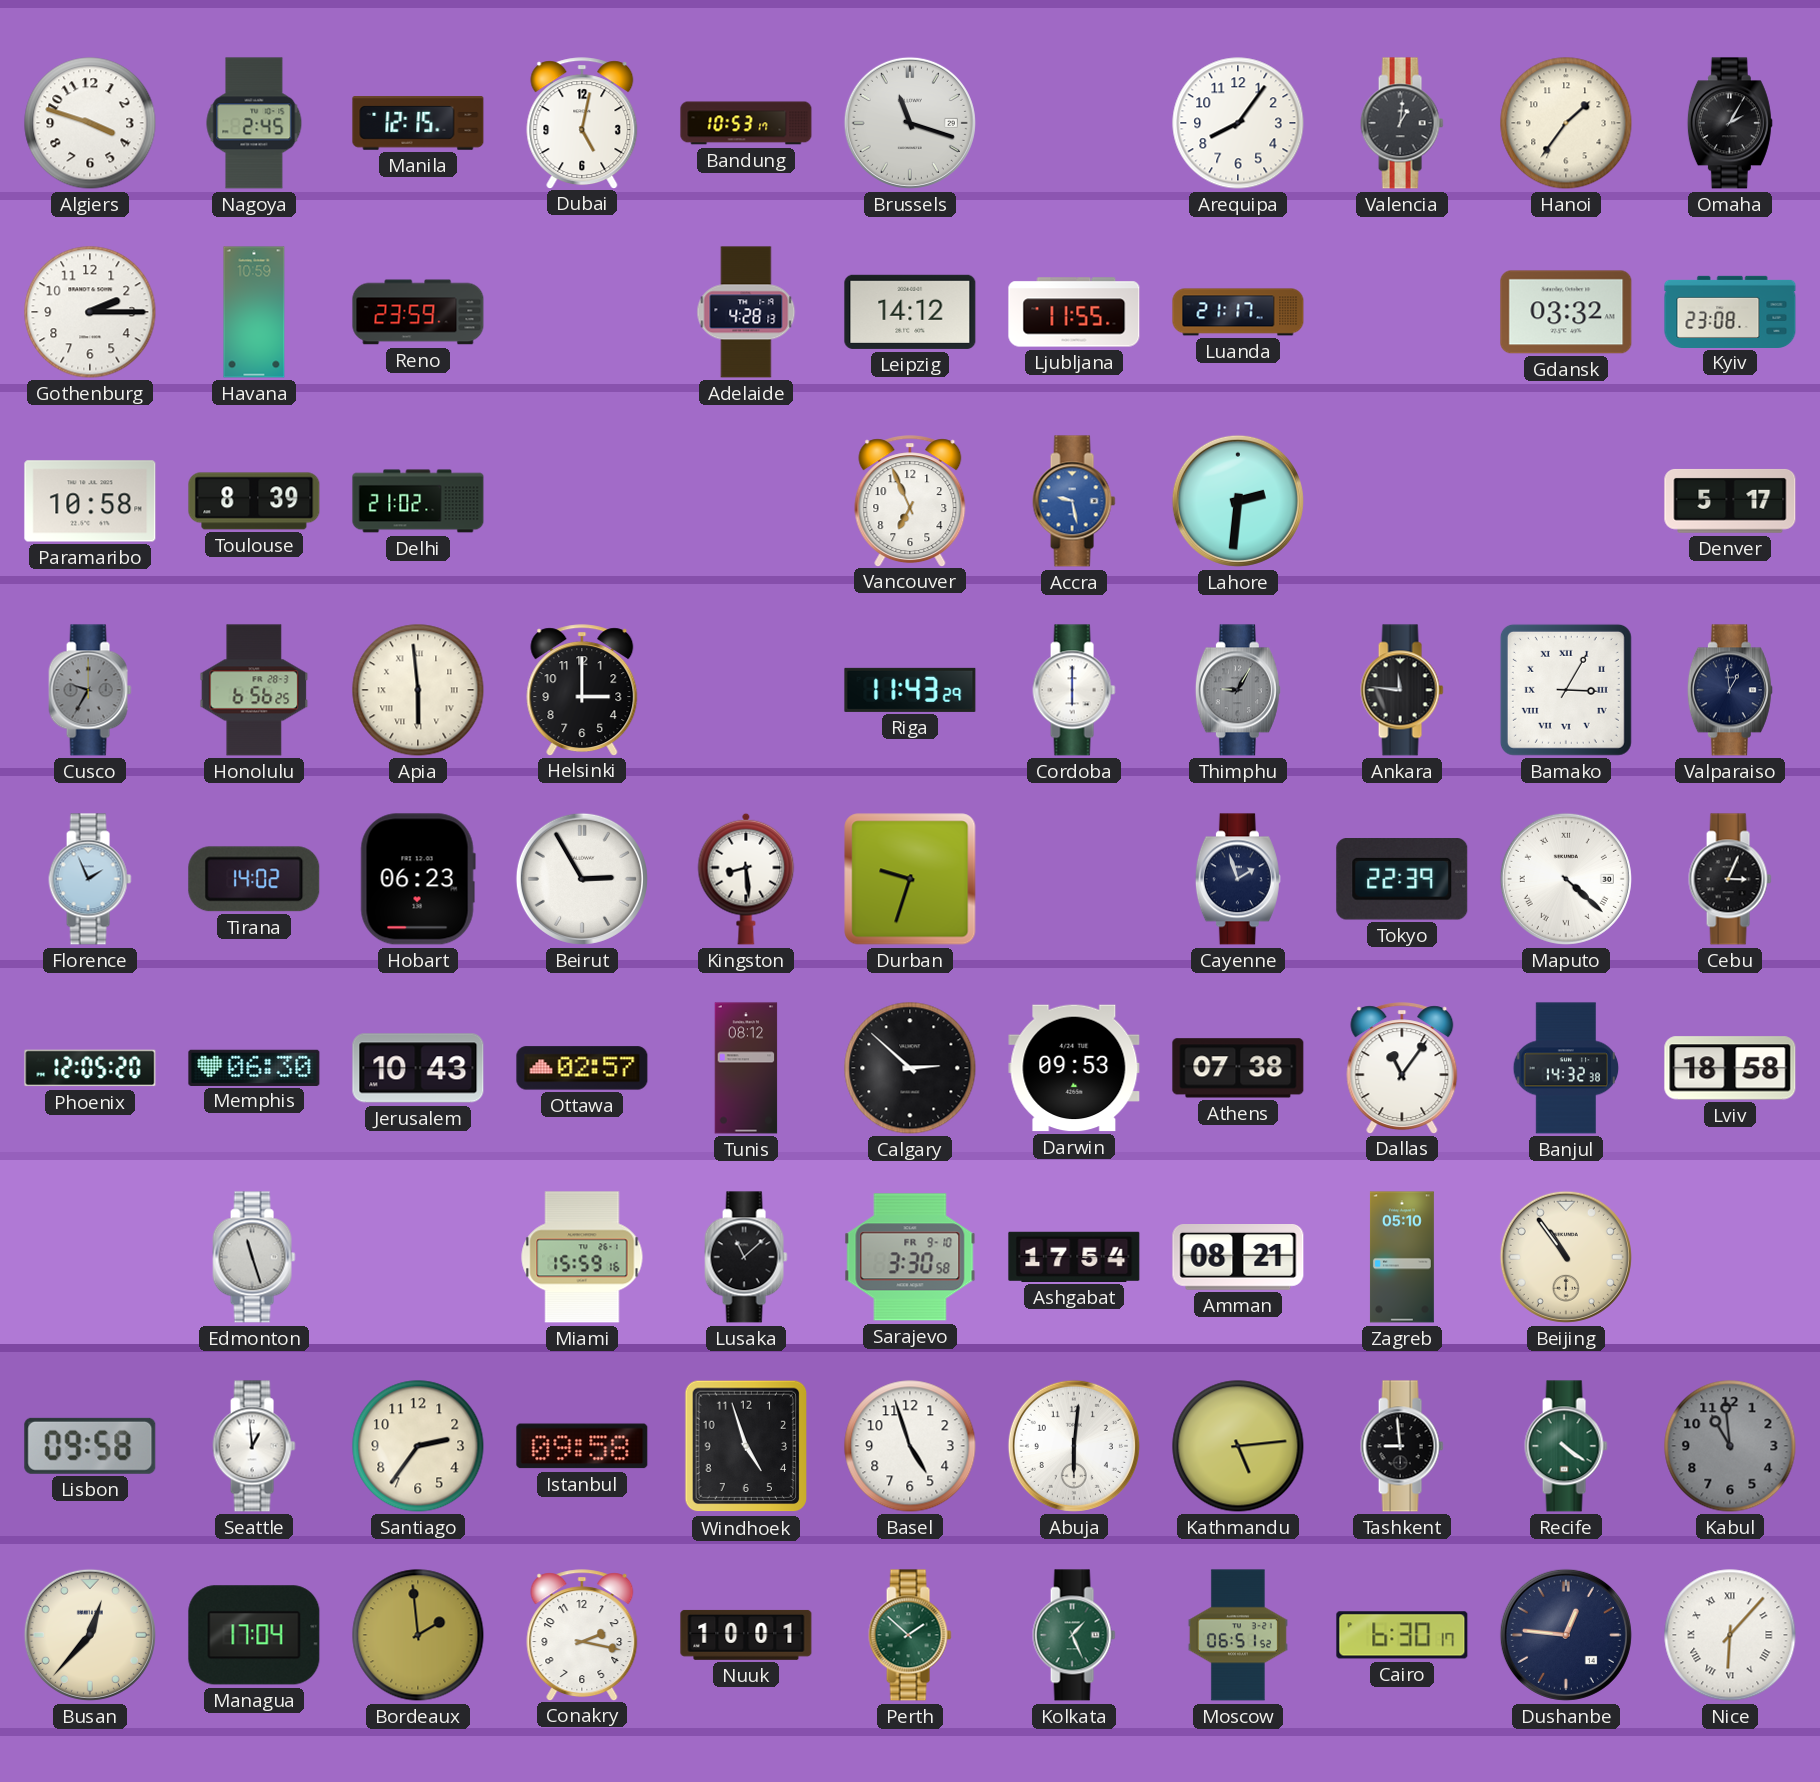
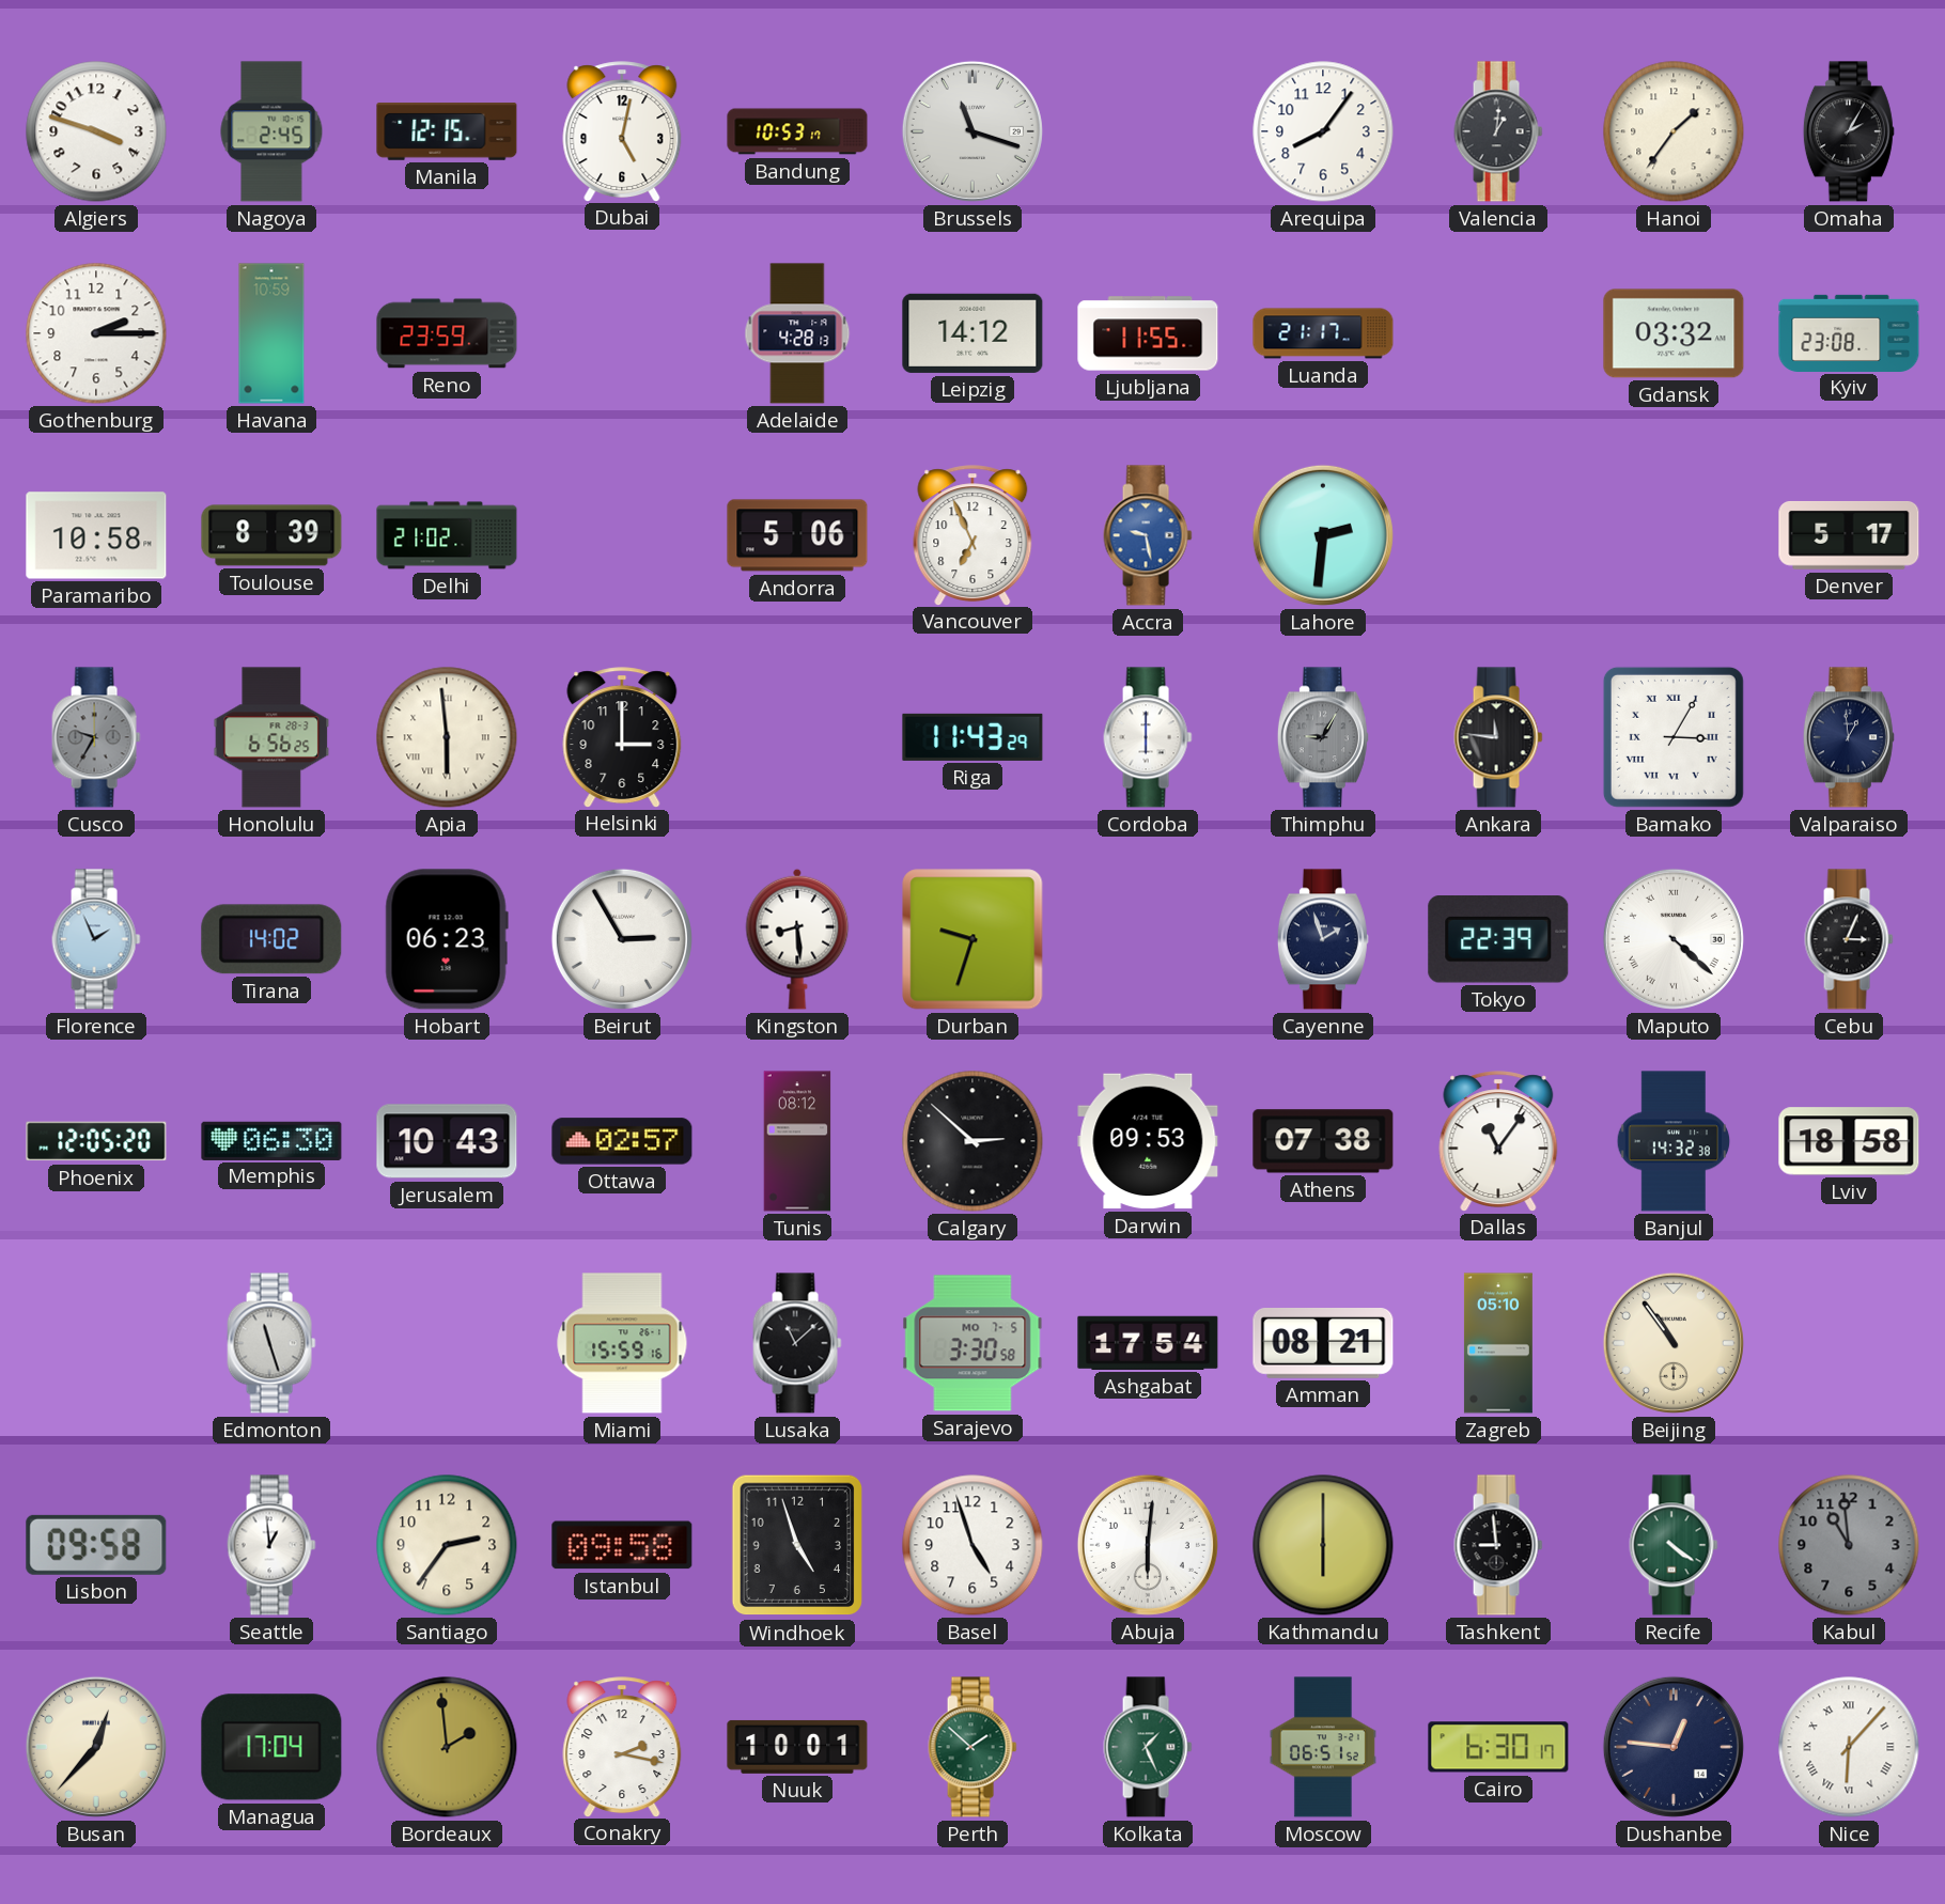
Andorra: none -> 5:06 (797, 535)
Sarajevo date: FR 9-10 -> MO 7-5 (972, 1343)
Kathmandu: 5:14 -> 6:00 (1323, 1545)
